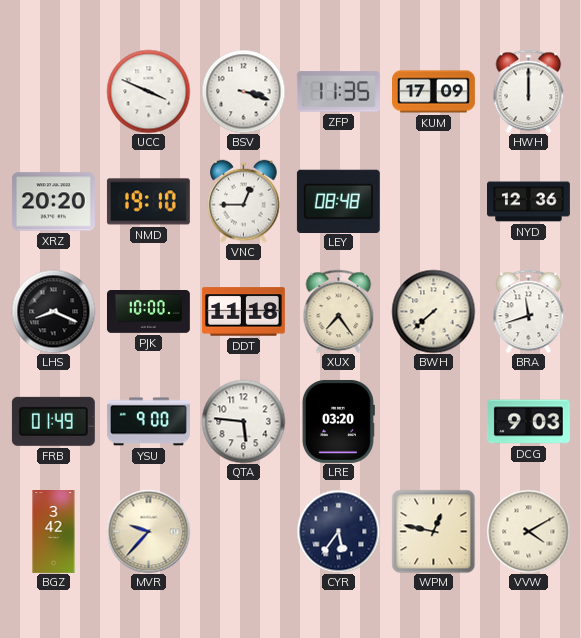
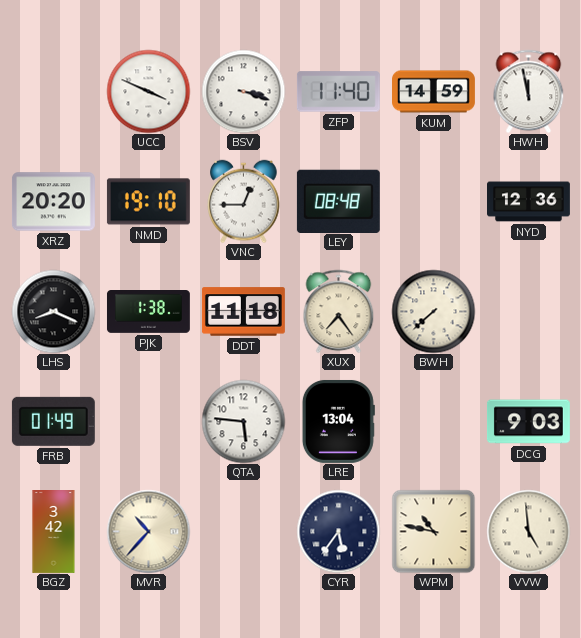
ZFP: 11:35 -> 11:40 (338, 92)
KUM: 17:09 -> 14:59 (434, 92)
HWH: 12:00 -> 11:58 (529, 91)
PJK: 10:00 -> 1:38 (148, 312)
BRA: 11:42 -> none (529, 311)
YSU: 9:00 -> none (148, 422)
LRE: 03:20 -> 13:04 (338, 421)
MVR: 9:37 -> 10:37 (148, 531)
WPM: 12:47 -> 10:47 (433, 531)
VVW: 4:10 -> 4:59 (528, 531)
